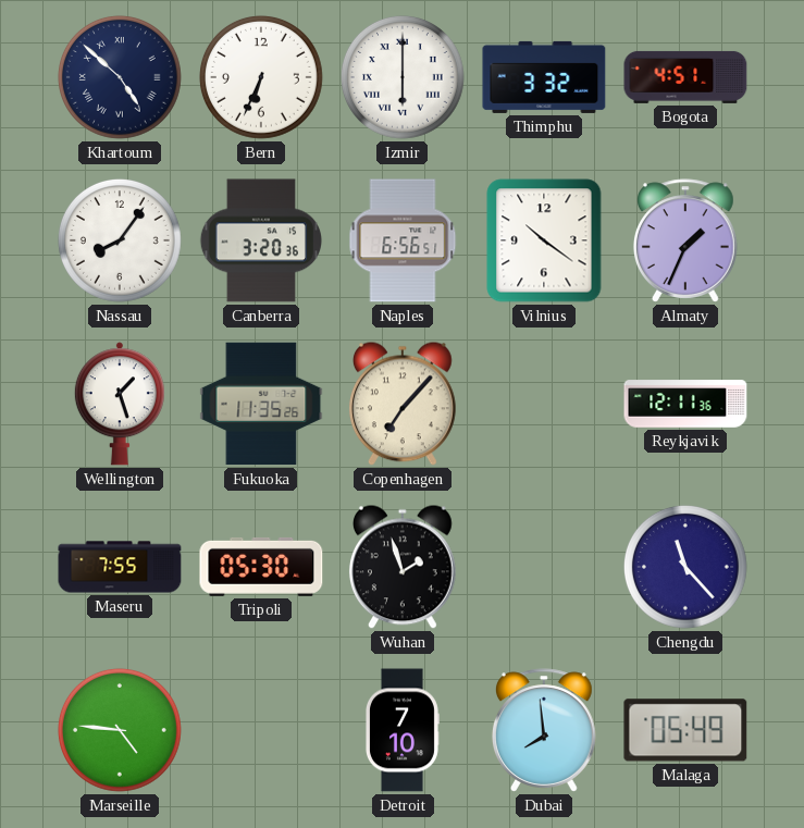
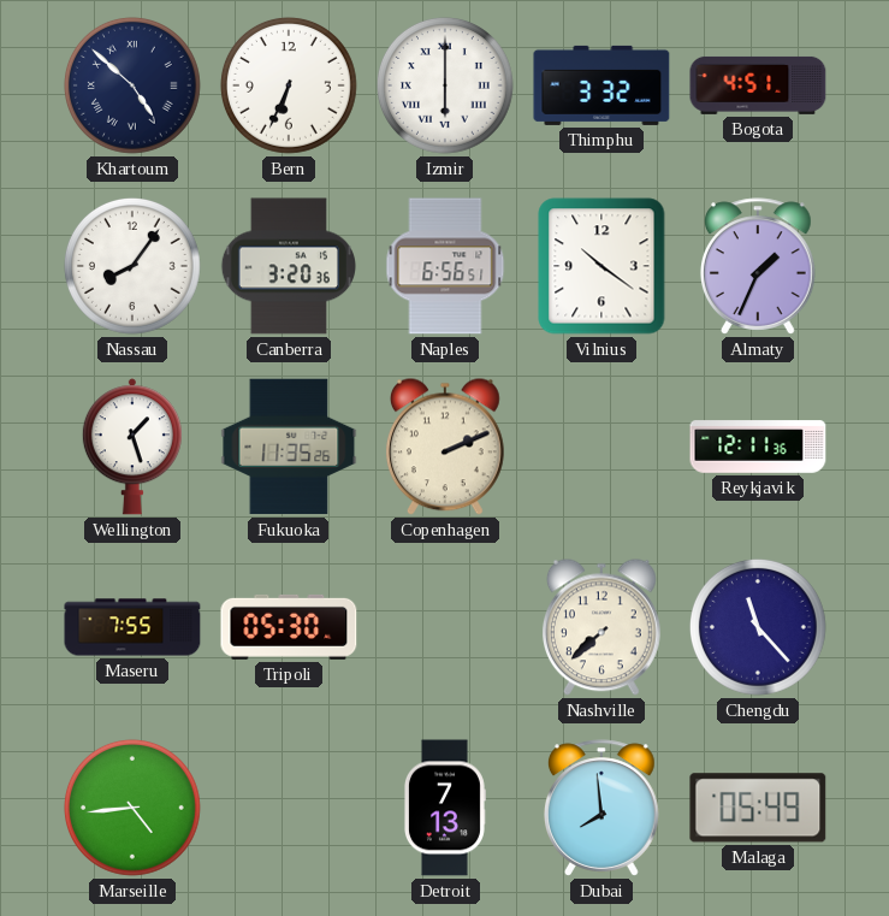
Copenhagen: 7:07 -> 2:11 (445, 447)
Wuhan: 1:57 -> none (403, 567)
Nashville: none -> 7:38 (601, 627)
Marseille: 4:46 -> 4:44 (132, 808)
Detroit: 7:10 -> 7:13 (444, 808)
